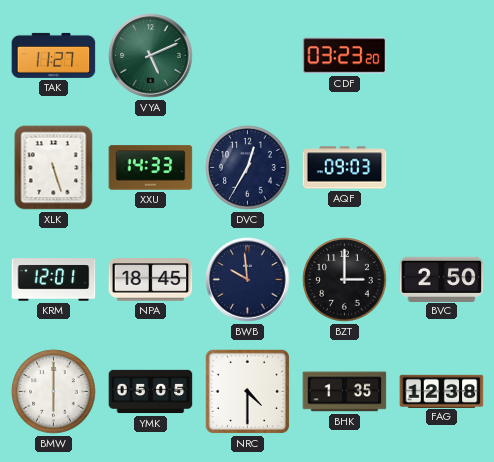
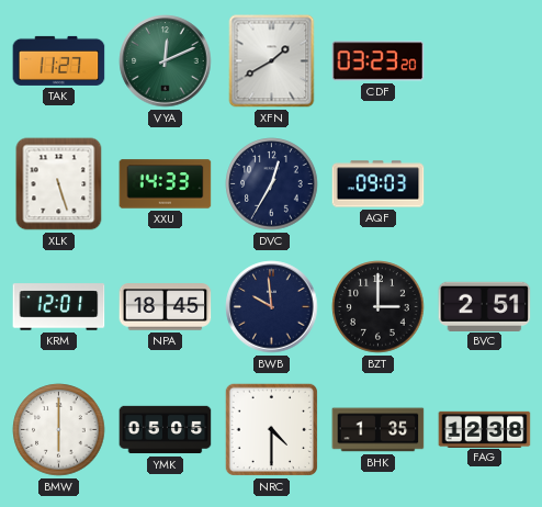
VYA: 5:11 -> 12:11 (166, 61)
XFN: none -> 1:40 (272, 61)
BVC: 2:50 -> 2:51 (485, 306)
